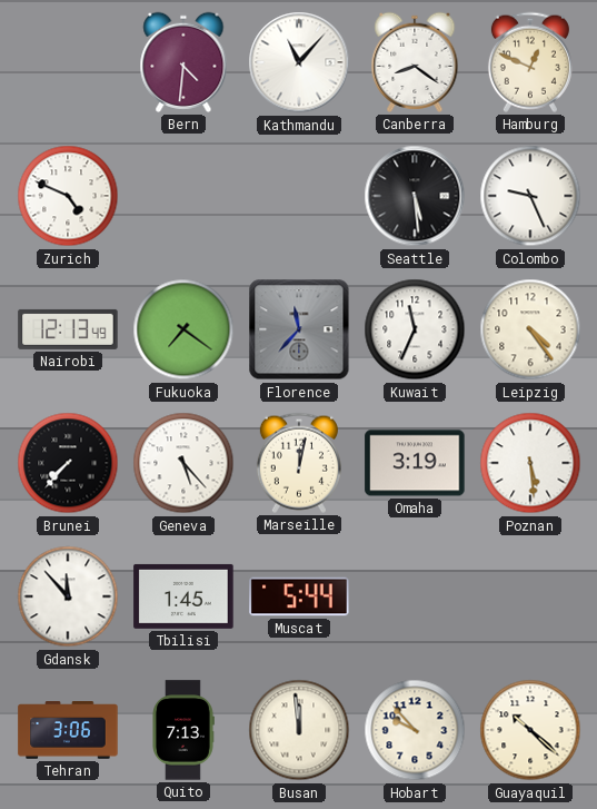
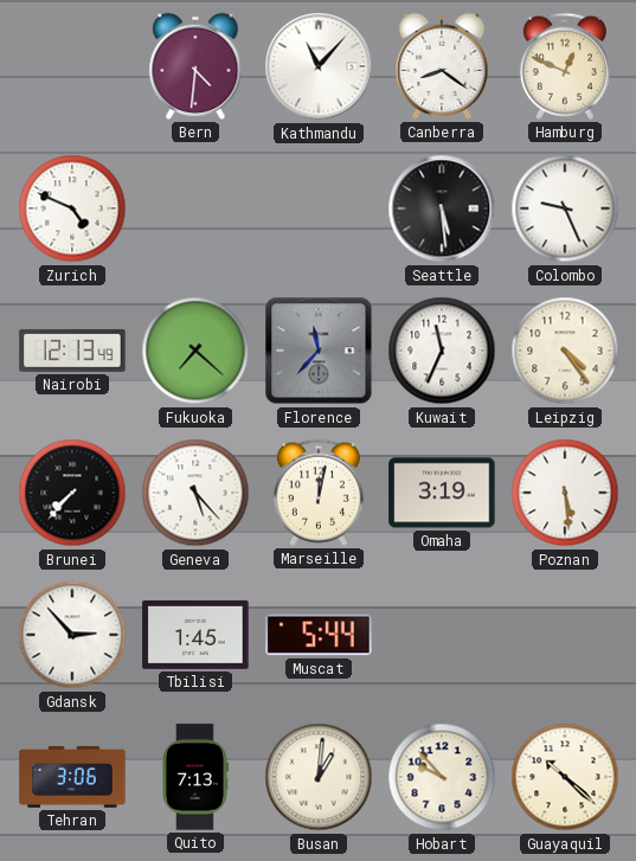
Fukuoka: 7:21 -> 7:22 (195, 351)
Gdansk: 11:53 -> 2:53 (72, 635)
Busan: 11:59 -> 1:01 (319, 777)
